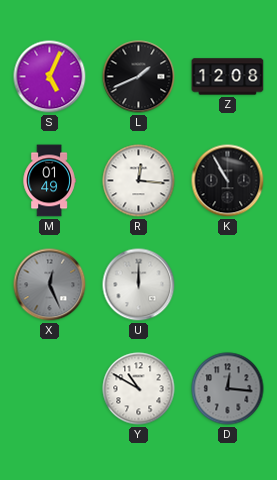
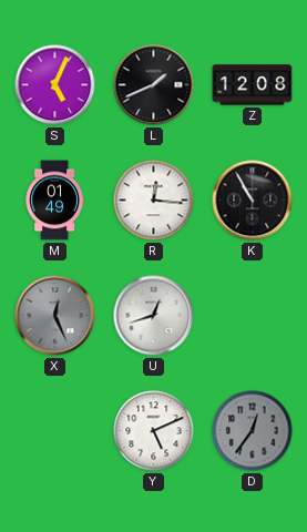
U: 12:00 -> 12:42 (154, 316)
Y: 10:50 -> 5:11 (154, 431)
D: 12:16 -> 12:36 (253, 431)
